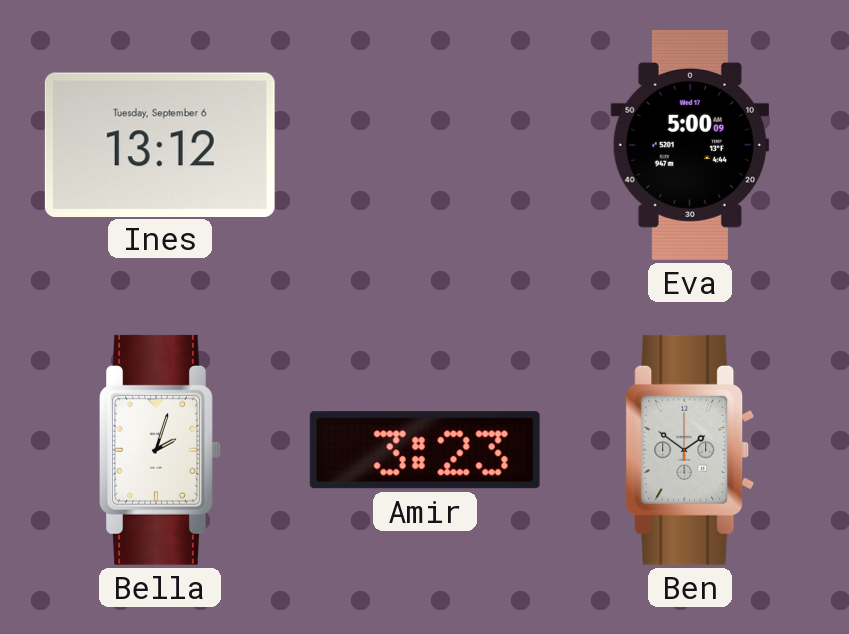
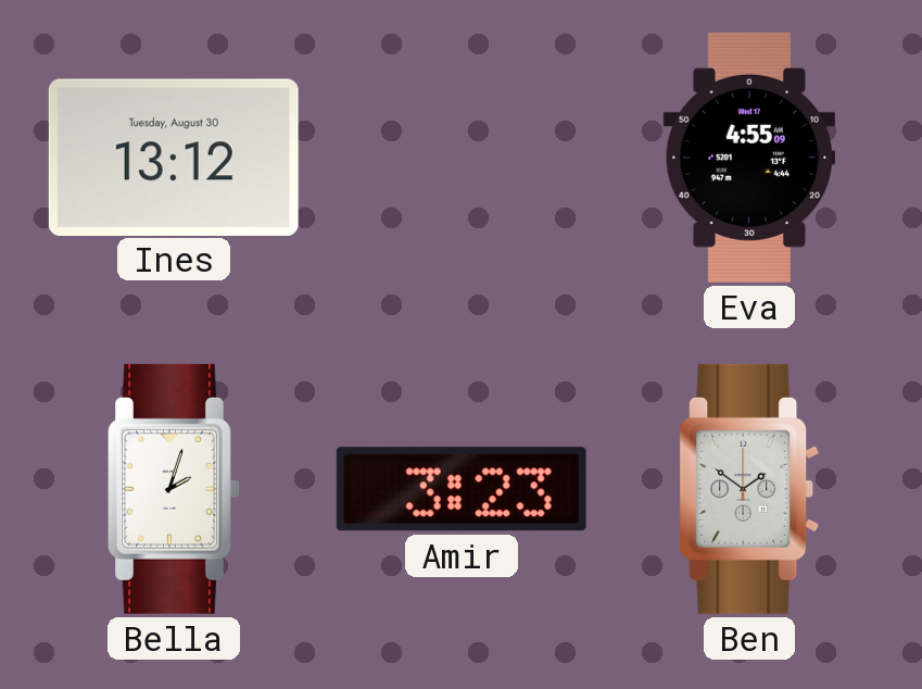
Ines date: Tuesday, September 6 -> Tuesday, August 30 (174, 156)
Eva: 5:00 -> 4:55 (749, 158)
